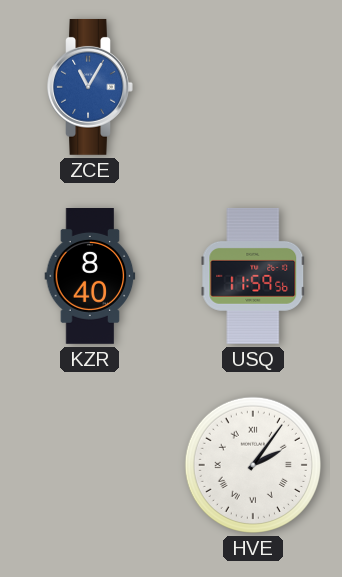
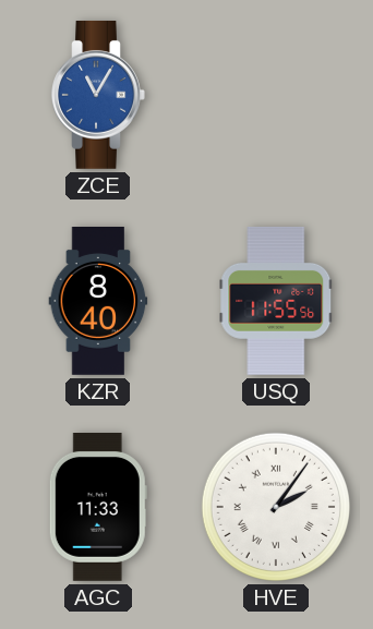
USQ: 11:59 -> 11:55 (276, 301)
AGC: none -> 11:33 (98, 508)
